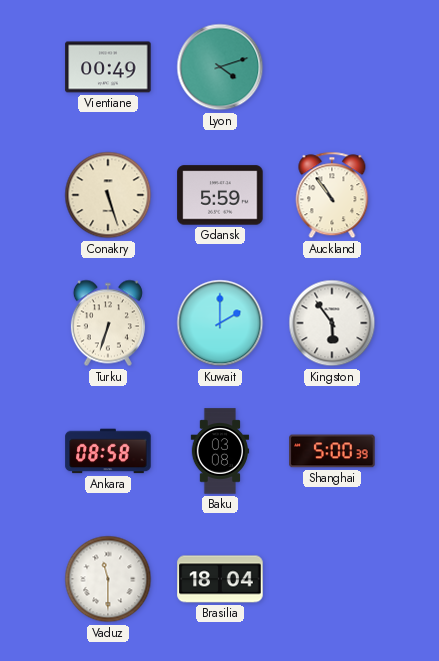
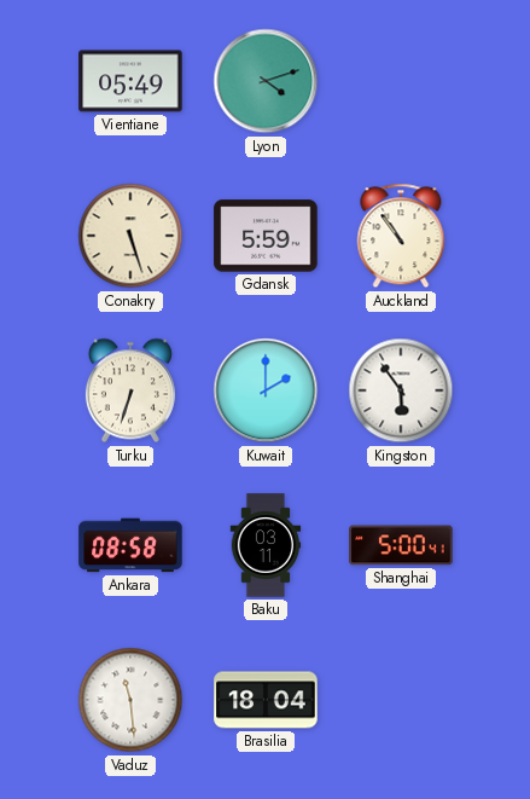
Vientiane: 00:49 -> 05:49 (130, 81)
Baku: 03:08 -> 03:11 (266, 545)
Shanghai: 5:00:39 -> 5:00:41 (401, 545)
Vaduz: 11:30 -> 11:29 (130, 700)
